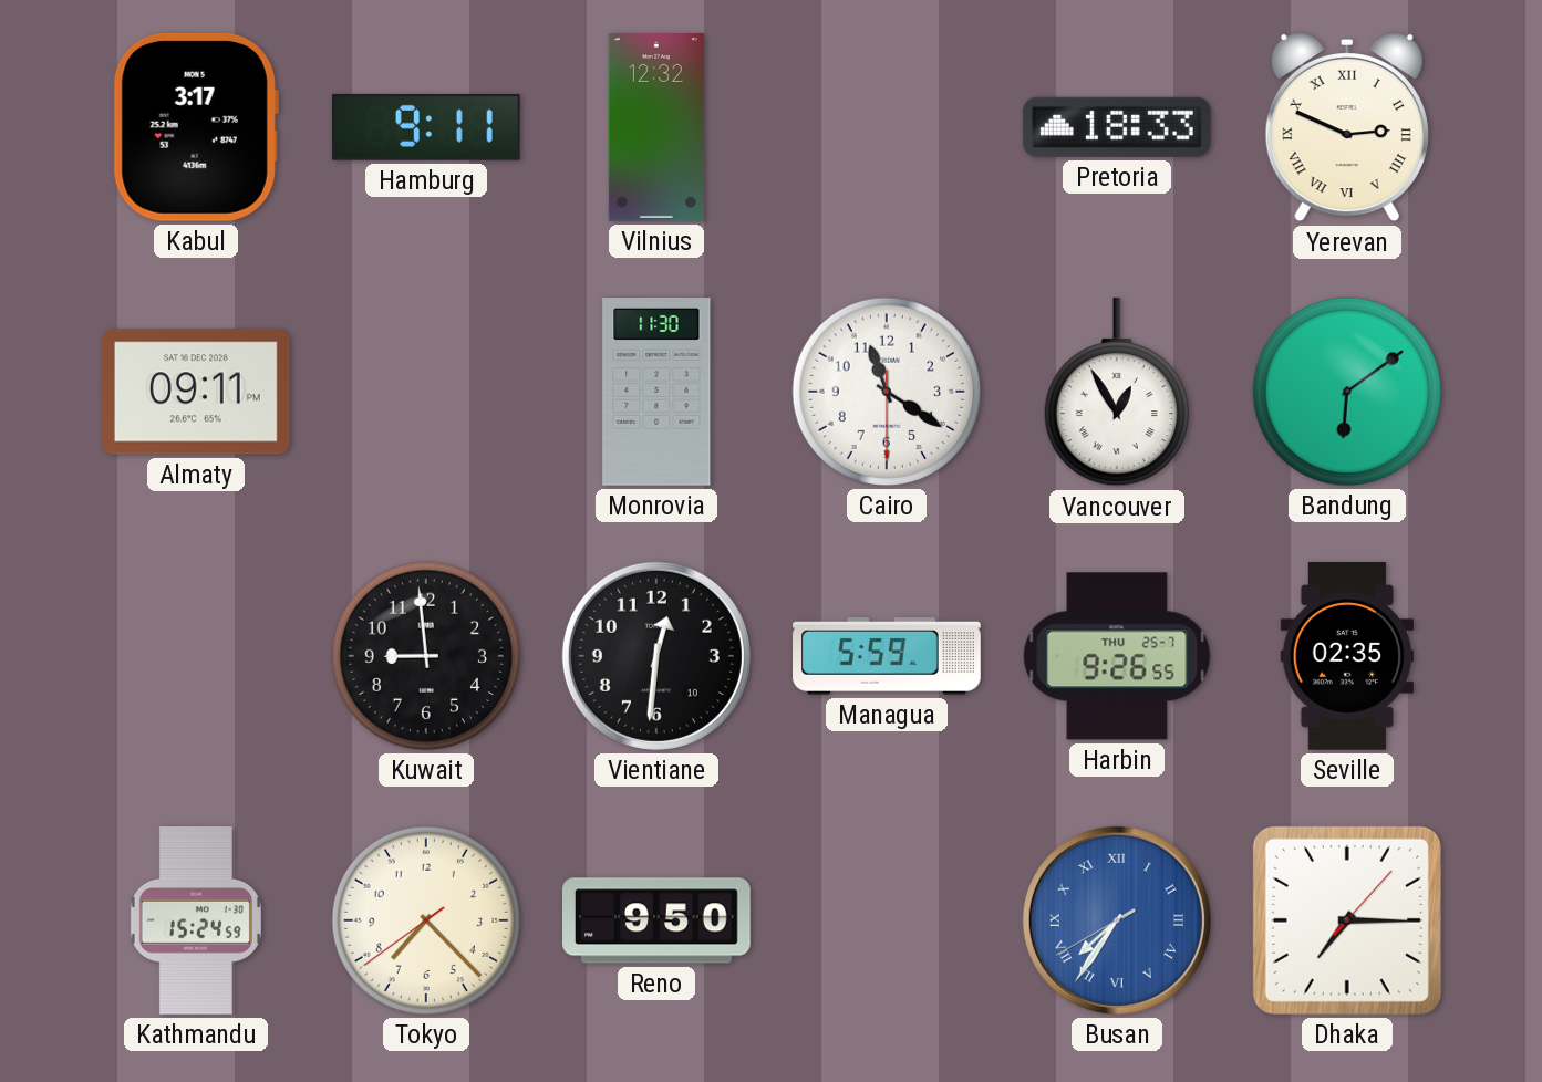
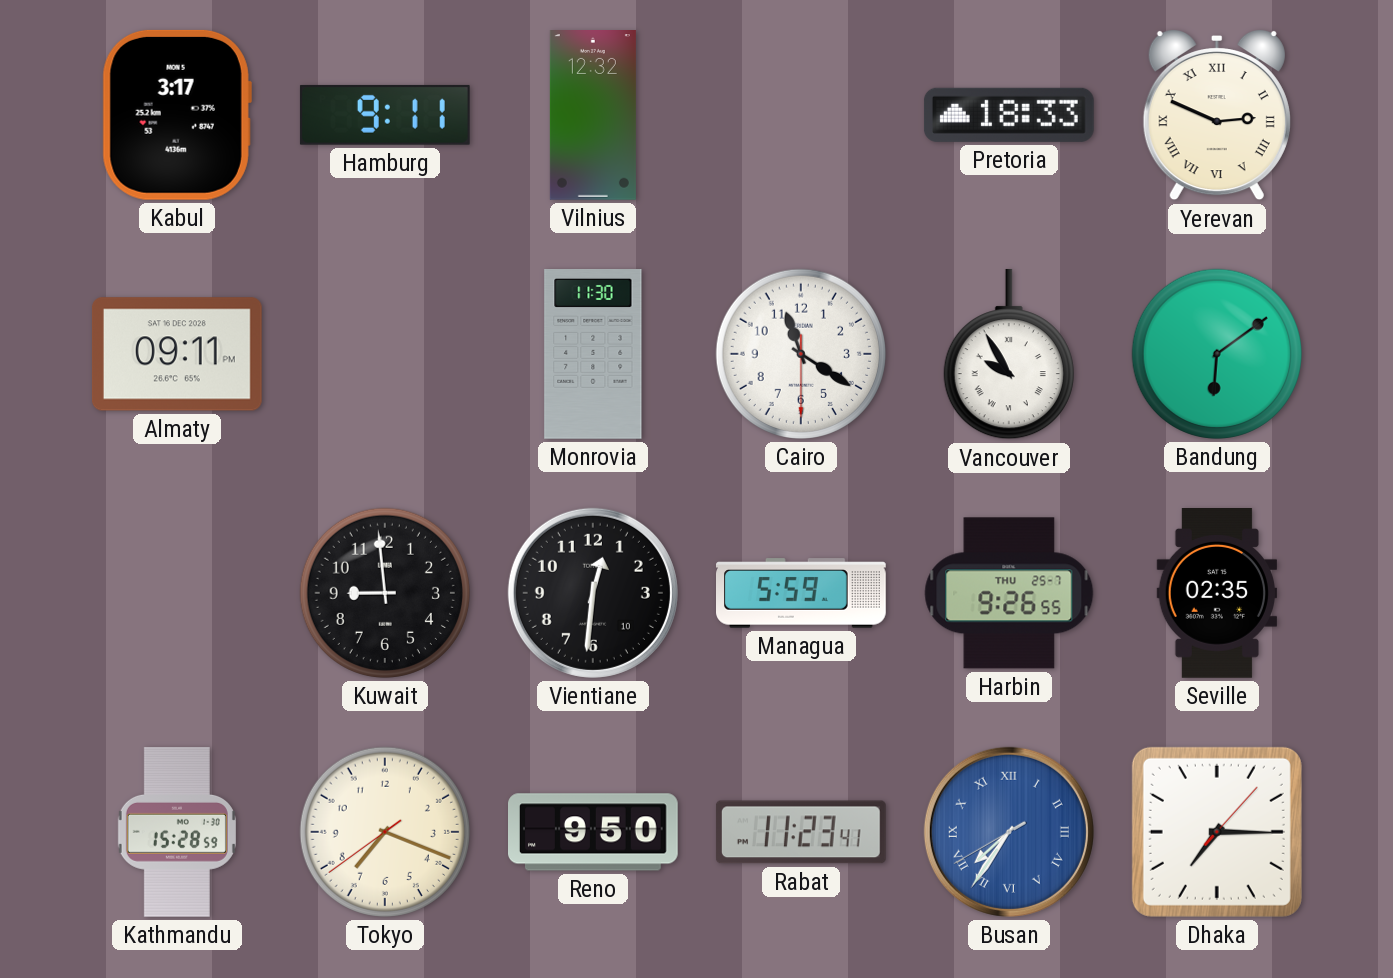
Vancouver: 12:55 -> 9:55 (1009, 354)
Kathmandu: 15:24 -> 15:28 (177, 833)
Tokyo: 7:22 -> 7:18 (385, 832)
Rabat: none -> 11:23 (801, 832)
